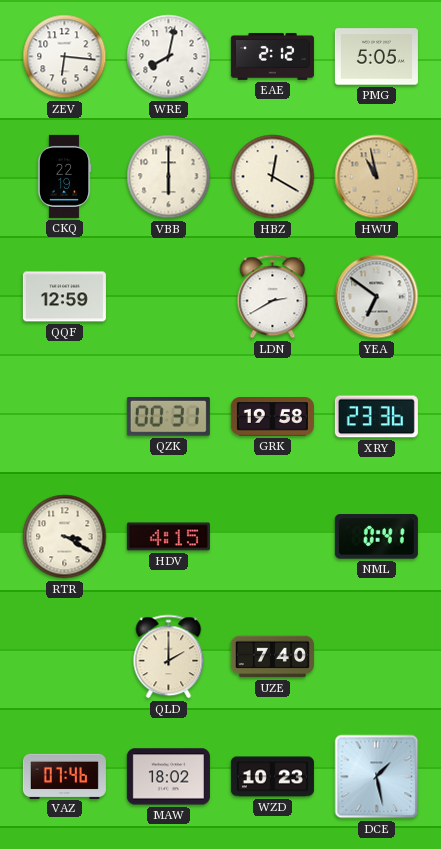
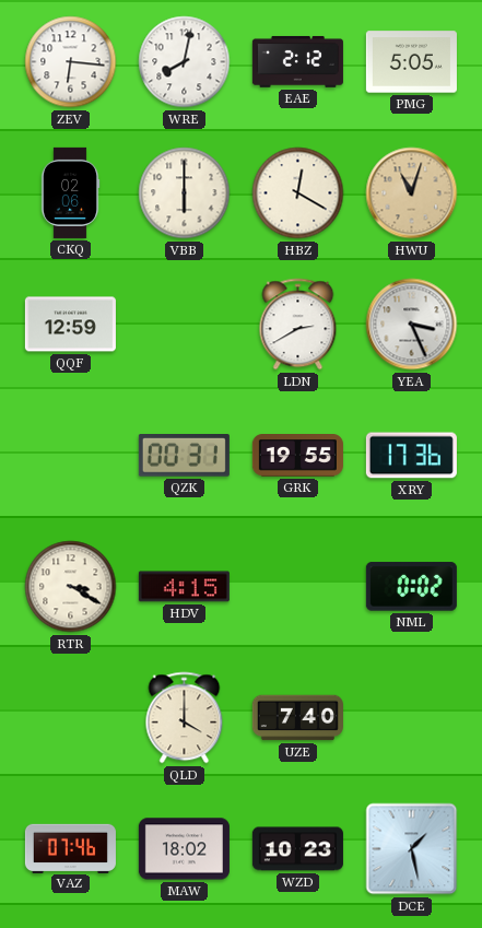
CKQ: 22:19 -> 02:06 (70, 192)
HWU: 10:58 -> 11:03 (412, 193)
YEA: 6:51 -> 3:26 (412, 325)
GRK: 19:58 -> 19:55 (297, 456)
XRY: 23:36 -> 17:36 (411, 456)
NML: 0:41 -> 0:02 (411, 587)
QLD: 2:00 -> 4:00 (185, 718)
